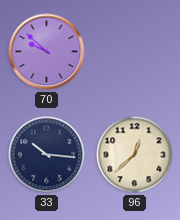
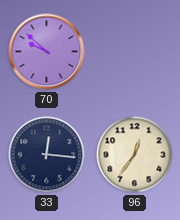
33: 10:16 -> 12:16 (47, 155)
96: 12:38 -> 12:36 (135, 155)
